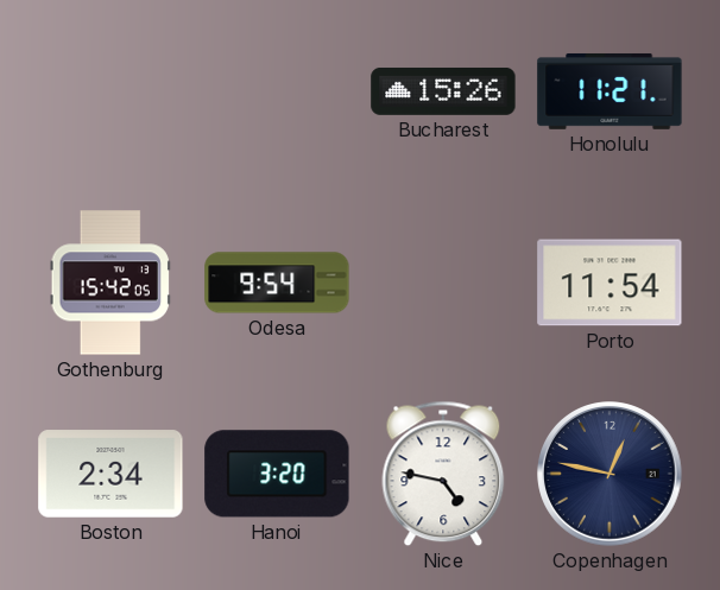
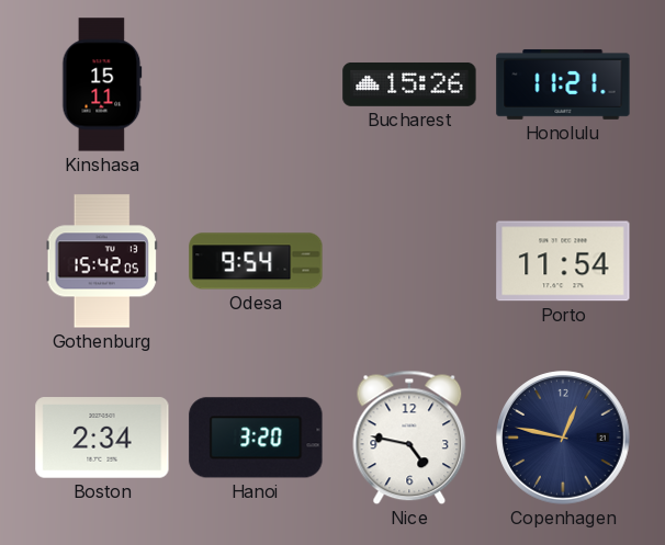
Kinshasa: none -> 15:11 (102, 84)
